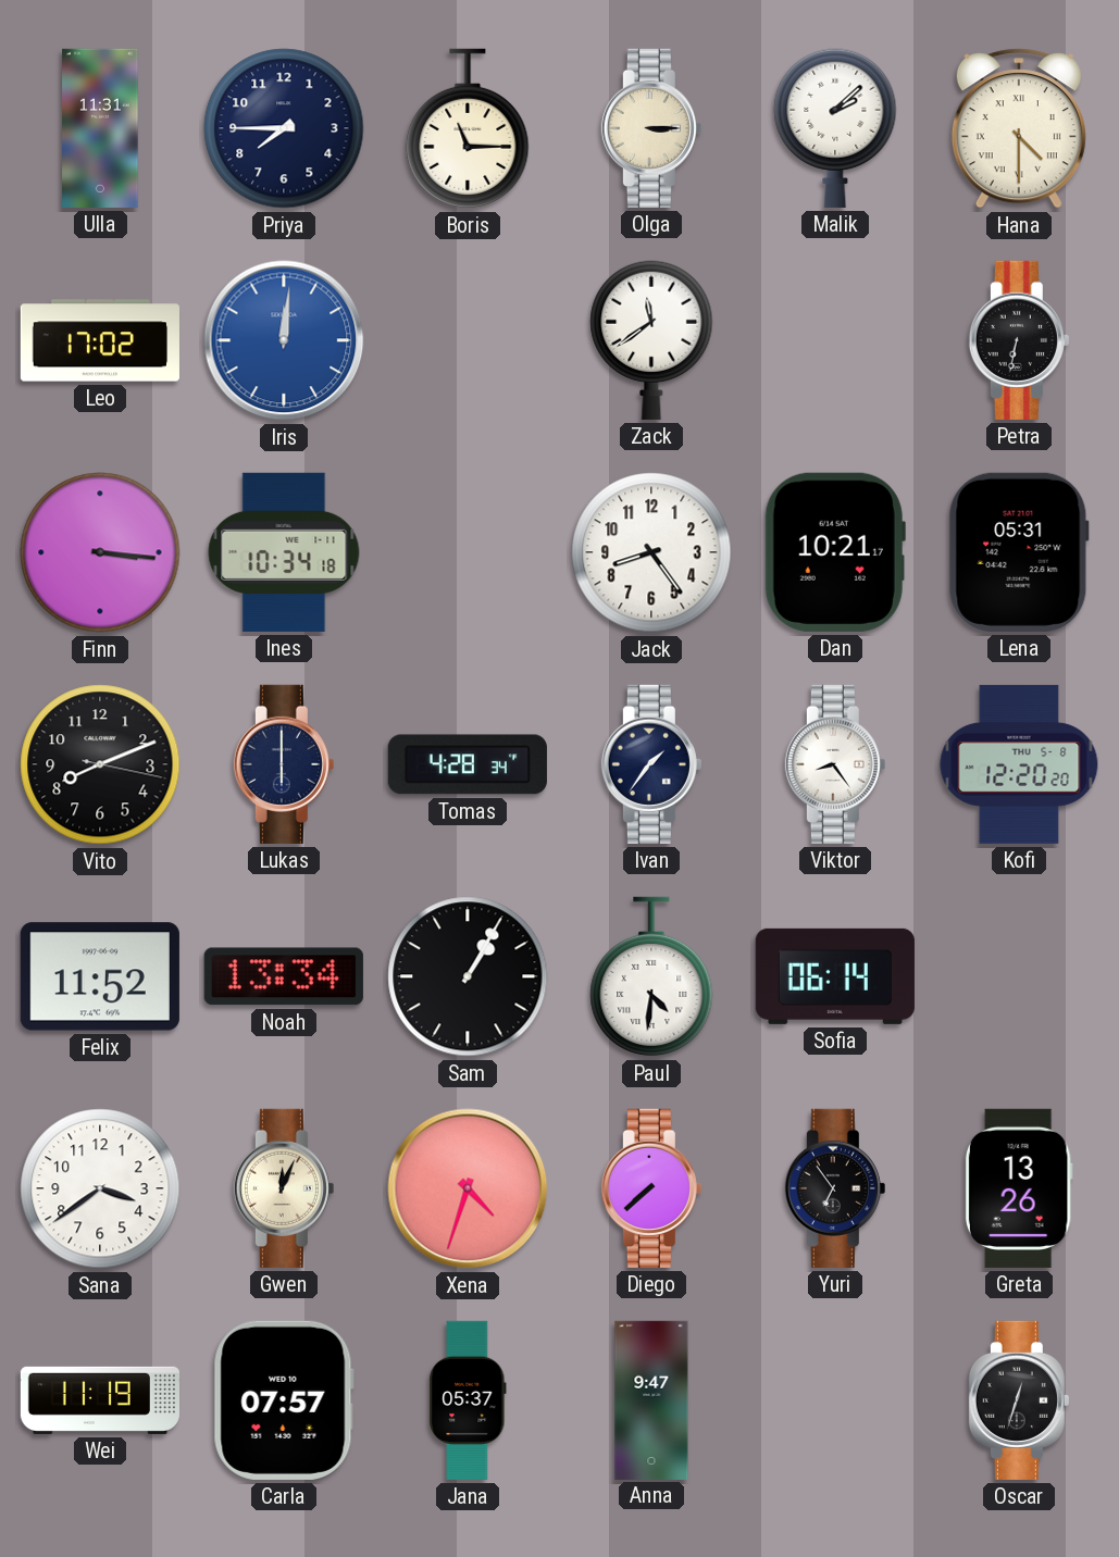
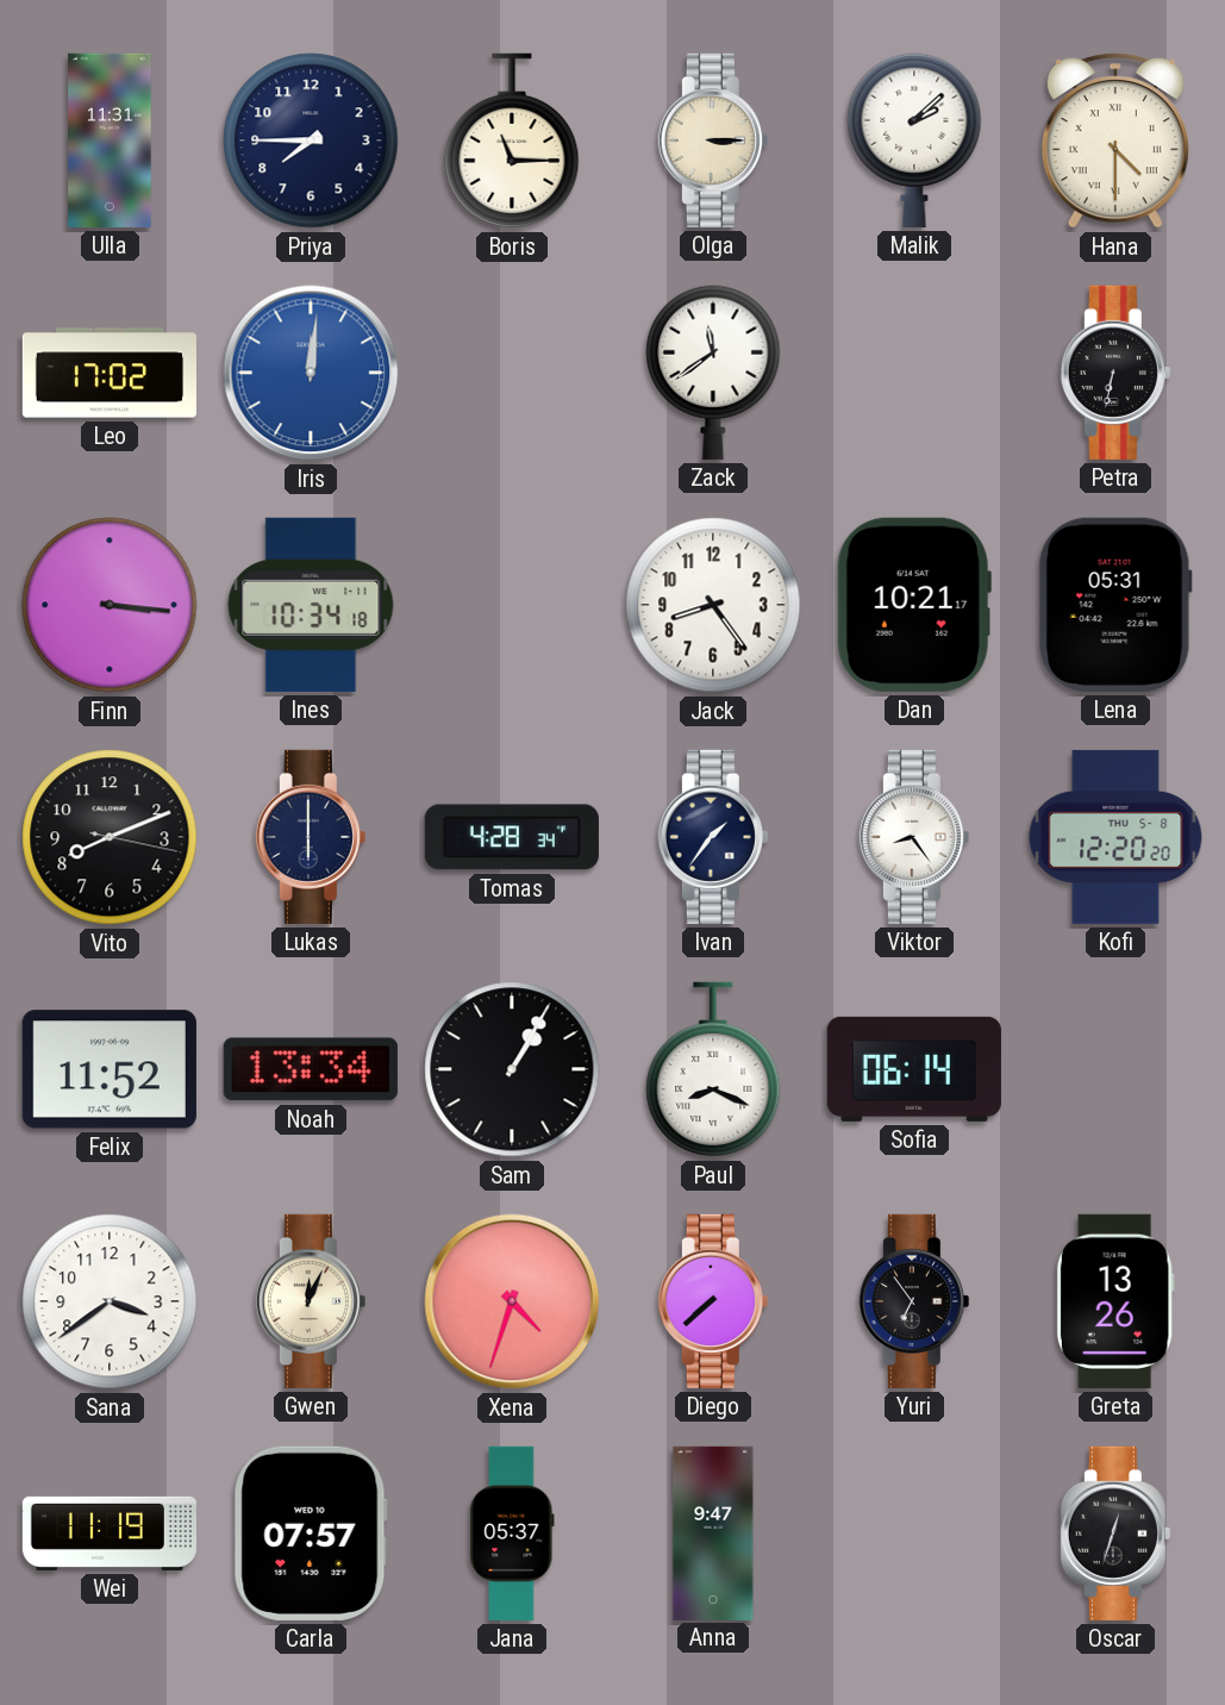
Paul: 4:31 -> 8:19 (713, 1069)
